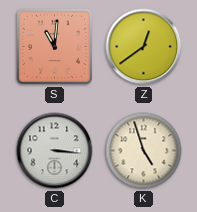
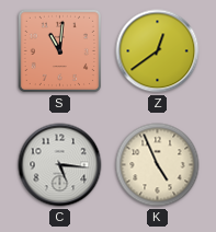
C: 3:16 -> 5:16 (60, 165)
K: 4:57 -> 4:56 (158, 165)
